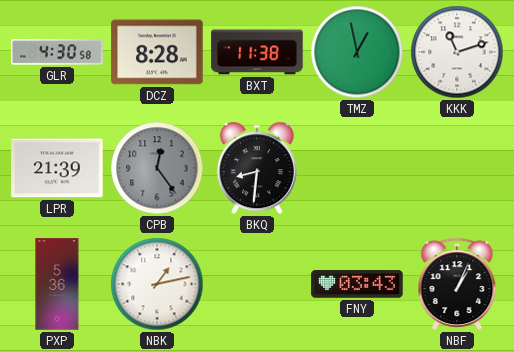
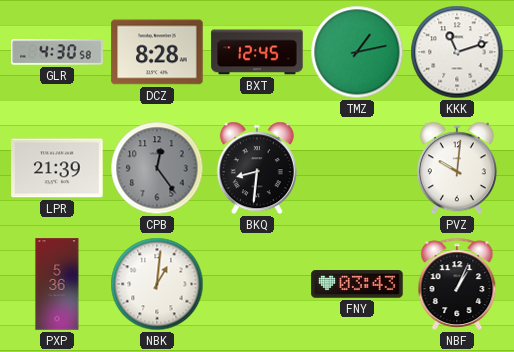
BXT: 11:38 -> 12:45 (257, 52)
TMZ: 12:58 -> 1:13 (357, 52)
PVZ: none -> 10:01 (457, 168)
NBK: 1:13 -> 1:01 (157, 284)
